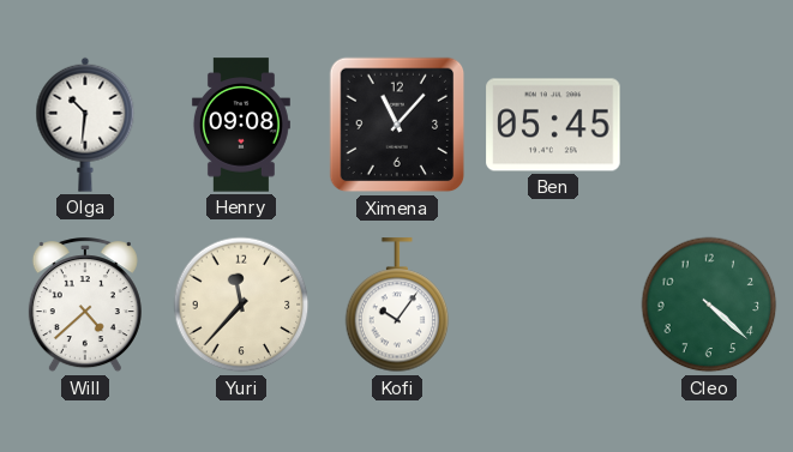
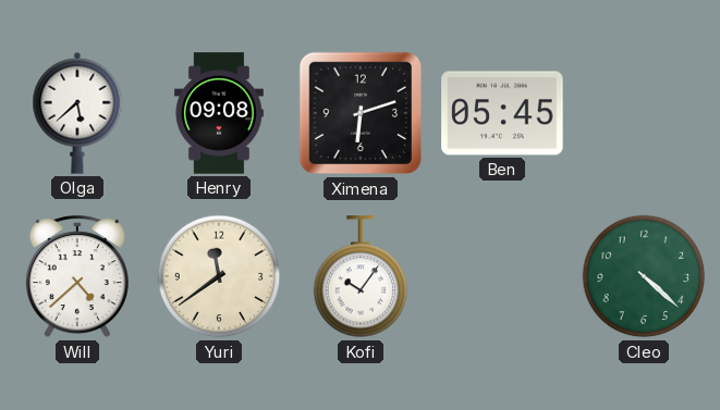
Olga: 10:31 -> 5:38 (77, 113)
Ximena: 11:07 -> 6:12 (361, 113)
Yuri: 11:37 -> 11:39 (219, 276)
